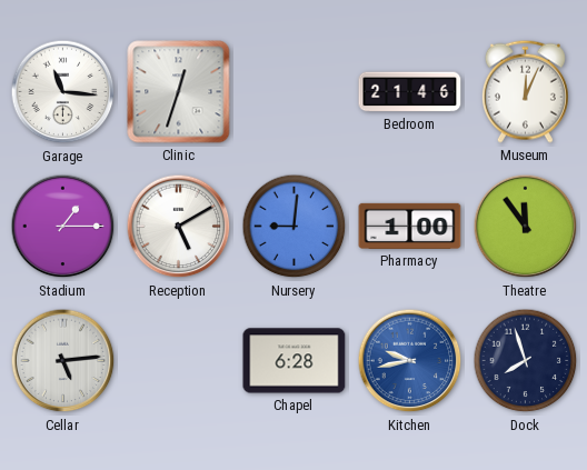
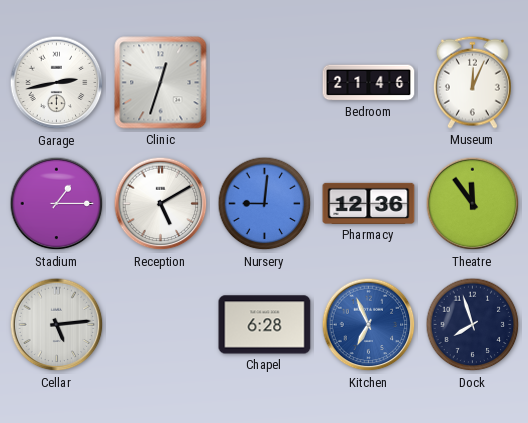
Garage: 11:16 -> 2:43 (57, 83)
Pharmacy: 1:00 -> 12:36 (369, 203)
Kitchen: 9:43 -> 6:56 (369, 325)
